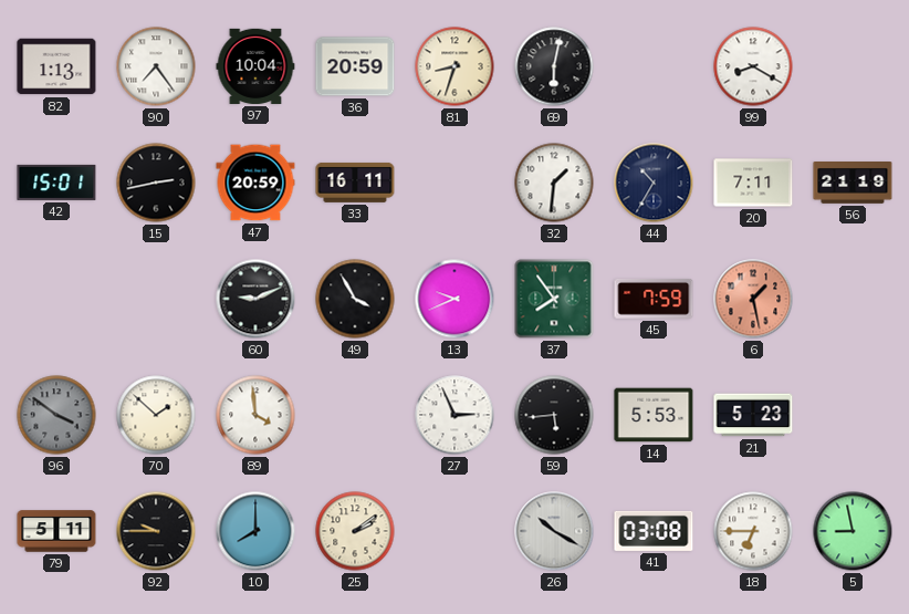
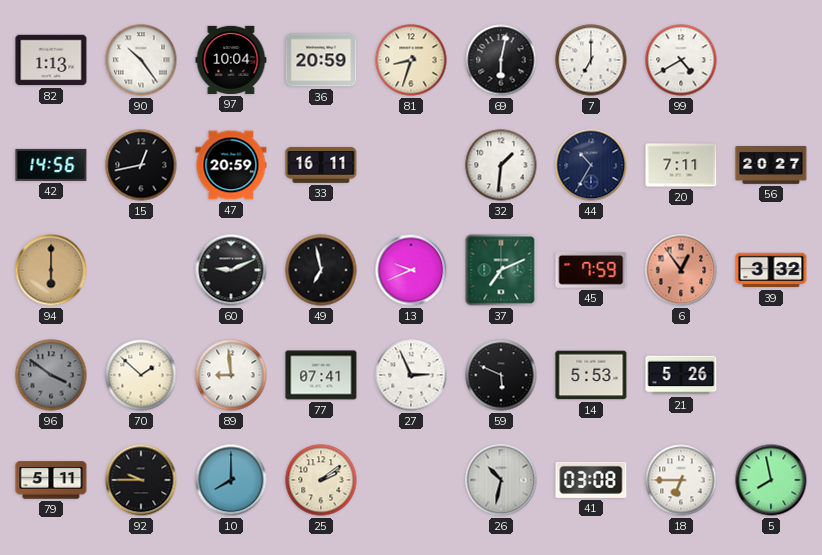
90: 7:24 -> 10:24 (141, 60)
7: none -> 7:00 (591, 60)
99: 8:20 -> 4:40 (681, 60)
42: 15:01 -> 14:56 (51, 165)
15: 2:43 -> 12:43 (141, 165)
56: 21:19 -> 20:27 (771, 166)
94: none -> 6:00 (51, 270)
49: 3:55 -> 6:58 (321, 270)
37: 7:54 -> 7:11 (501, 270)
6: 1:28 -> 12:54 (681, 270)
39: none -> 3:32 (771, 270)
89: 3:59 -> 8:59 (231, 375)
77: none -> 07:41 (321, 375)
59: 5:44 -> 5:49 (501, 375)
21: 5:23 -> 5:26 (681, 375)
26: 10:20 -> 10:32 (501, 480)
5: 8:58 -> 7:58 (771, 480)
